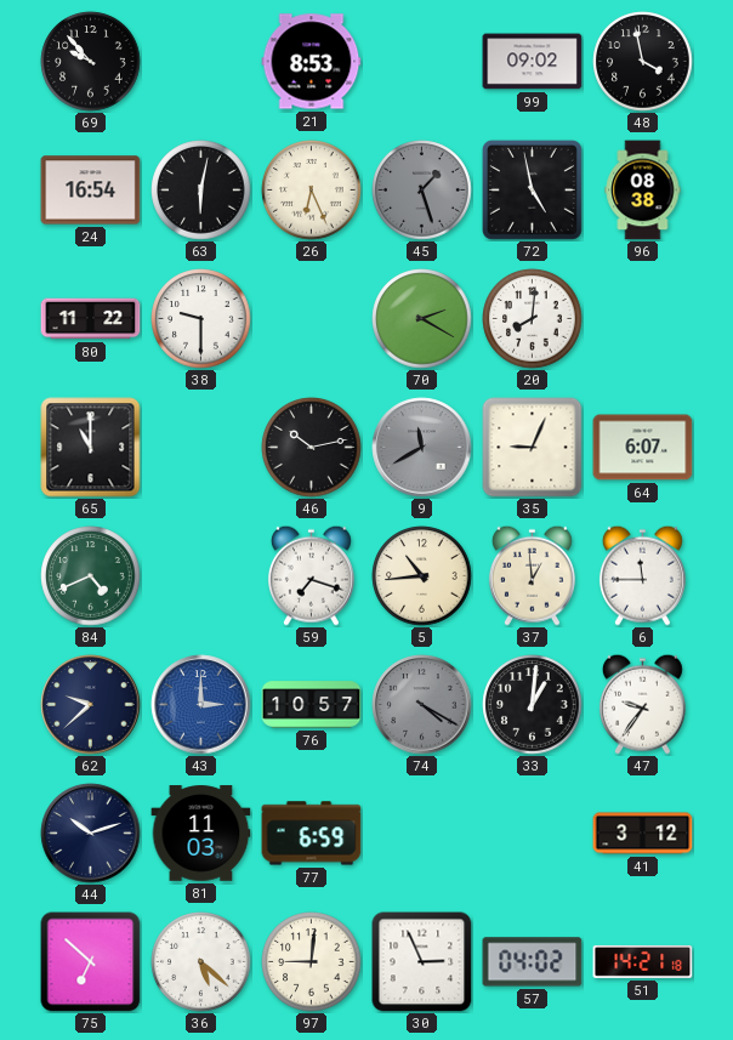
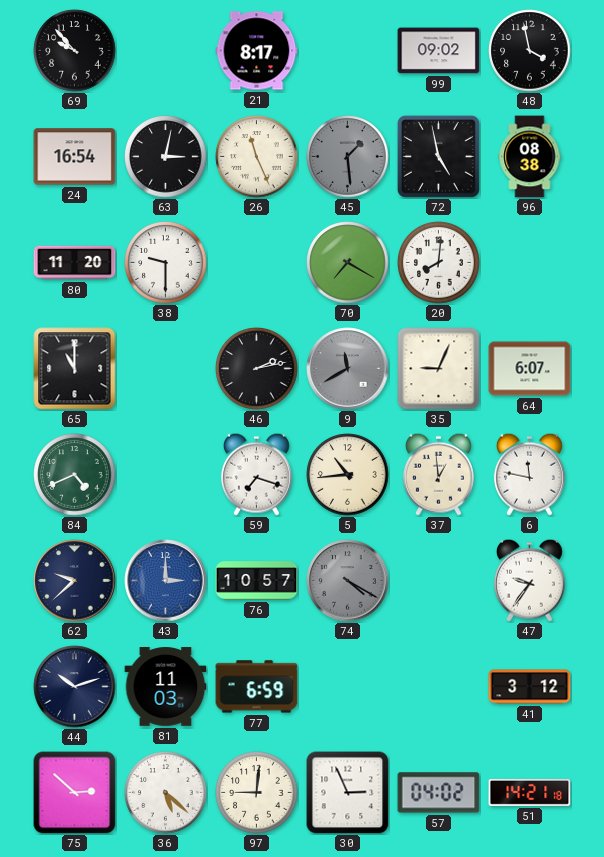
21: 8:53 -> 8:17 (257, 51)
63: 6:02 -> 3:02 (166, 157)
26: 6:26 -> 11:26 (257, 157)
45: 1:27 -> 1:29 (348, 157)
80: 11:22 -> 11:20 (75, 263)
70: 2:20 -> 7:20 (348, 263)
46: 10:13 -> 2:13 (257, 369)
6: 11:45 -> 11:47 (529, 474)
33: 1:01 -> none (533, 705)
75: 6:52 -> 2:52 (75, 793)
